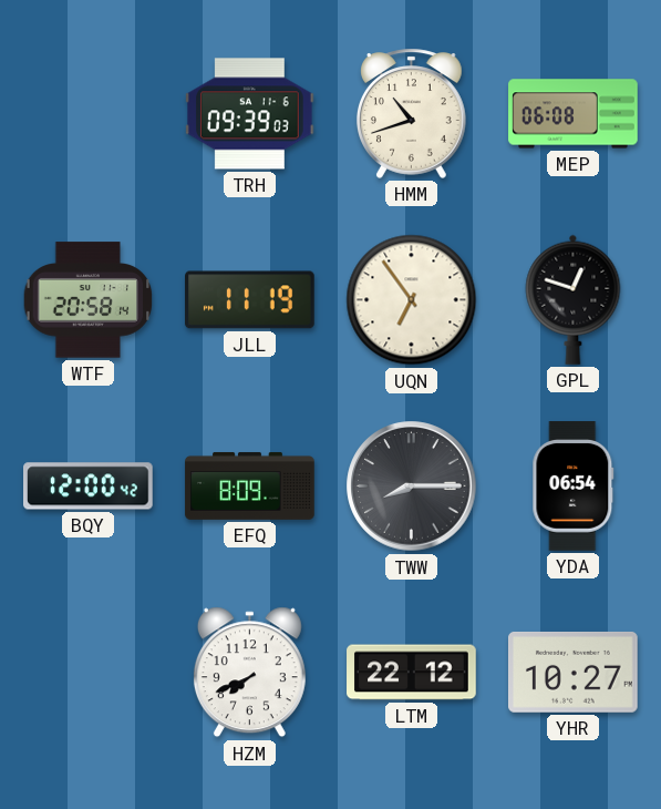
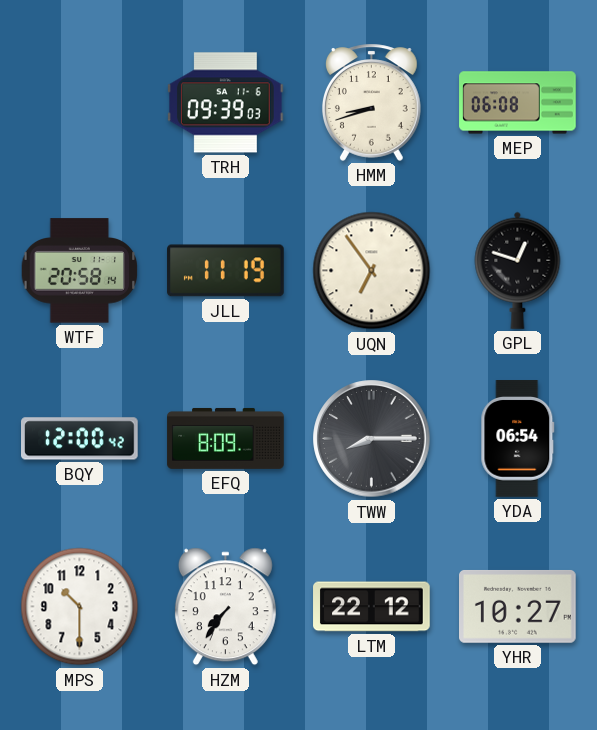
HMM: 10:42 -> 8:42 (371, 102)
MPS: none -> 10:30 (80, 607)
HZM: 7:41 -> 7:36 (225, 607)
